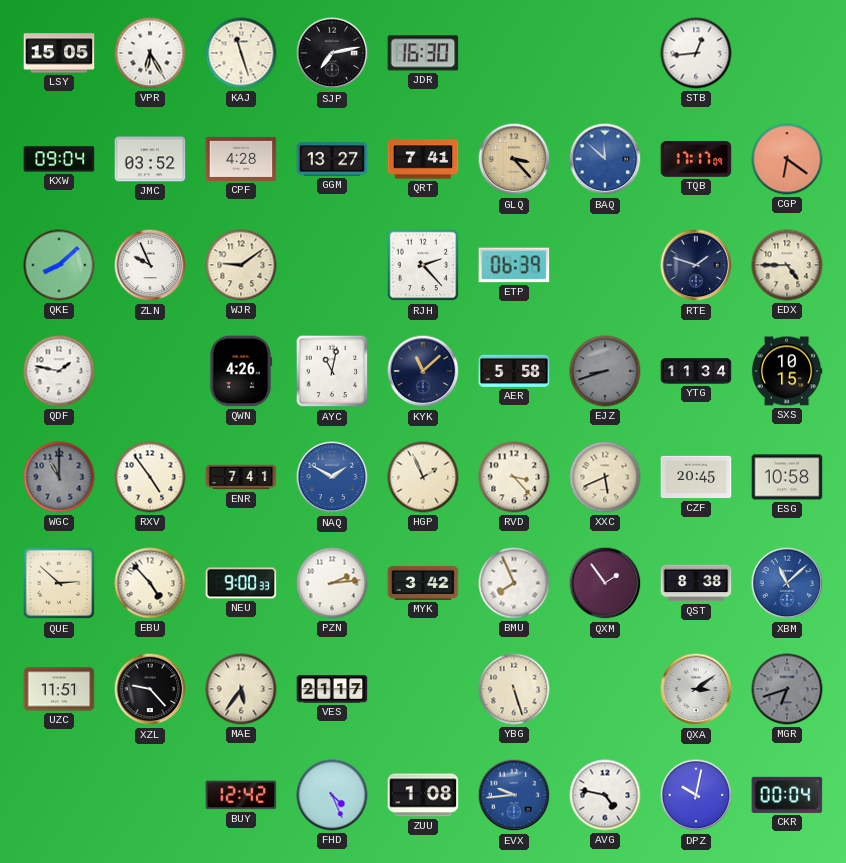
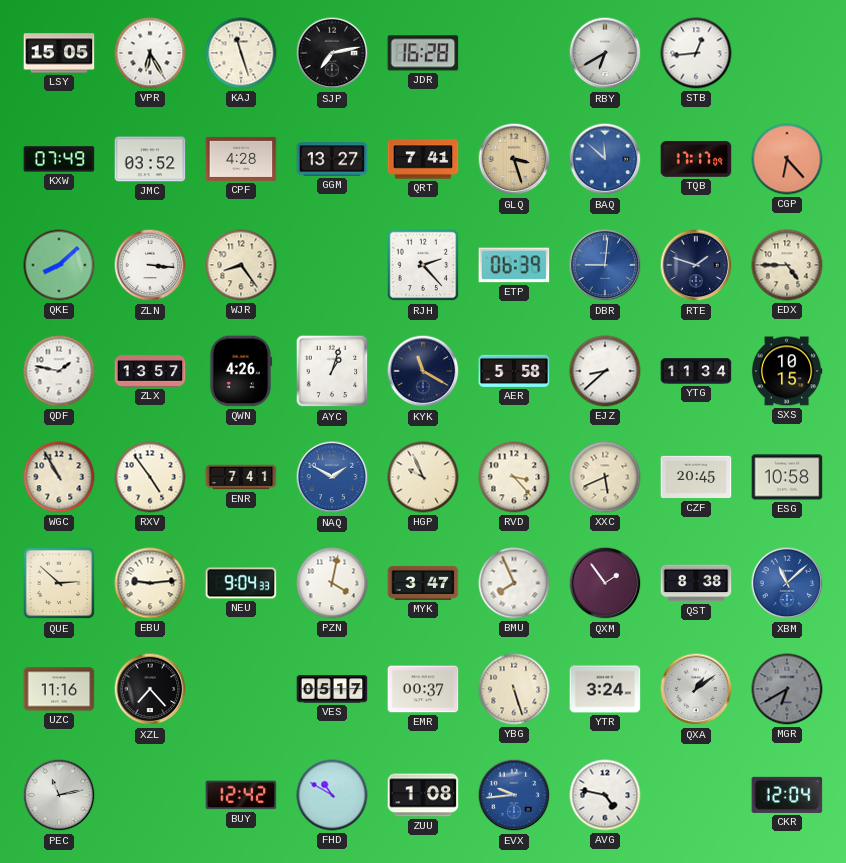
JDR: 16:30 -> 16:28 (423, 53)
RBY: none -> 6:40 (605, 53)
KXW: 09:04 -> 07:49 (59, 159)
GLQ: 3:23 -> 3:27 (514, 159)
CGP: 6:21 -> 6:23 (787, 159)
ZLN: 9:56 -> 3:16 (150, 265)
WJR: 9:09 -> 8:24 (241, 265)
DBR: none -> 9:01 (605, 265)
ZLX: none -> 13:57 (150, 371)
AYC: 11:02 -> 1:03 (332, 371)
KYK: 11:08 -> 11:20 (423, 371)
EJZ: 8:42 -> 8:38 (605, 371)
EJZ dial: grey -> white (605, 371)
WGC: 11:00 -> 10:55 (59, 477)
WGC dial: grey -> cream (59, 477)
HGP: 1:56 -> 9:56 (423, 477)
EBU: 4:53 -> 9:14 (150, 583)
NEU: 9:00 -> 9:04 (241, 583)
PZN: 2:14 -> 4:02 (332, 583)
MYK: 3:42 -> 3:47 (423, 583)
UZC: 11:51 -> 11:16 (59, 689)
XZL: 9:23 -> 7:23 (150, 689)
MAE: 5:36 -> none (241, 689)
VES: 21:17 -> 05:17 (332, 689)
EMR: none -> 00:37 (423, 689)
YTR: none -> 3:24 (605, 689)
QXA: 3:09 -> 1:09 (696, 689)
MGR: 6:42 -> 6:40 (787, 689)
PEC: none -> 11:13 (59, 795)
FHD: 4:26 -> 10:50 (332, 795)
DPZ: 10:02 -> none (696, 795)
CKR: 00:04 -> 12:04 (787, 795)
